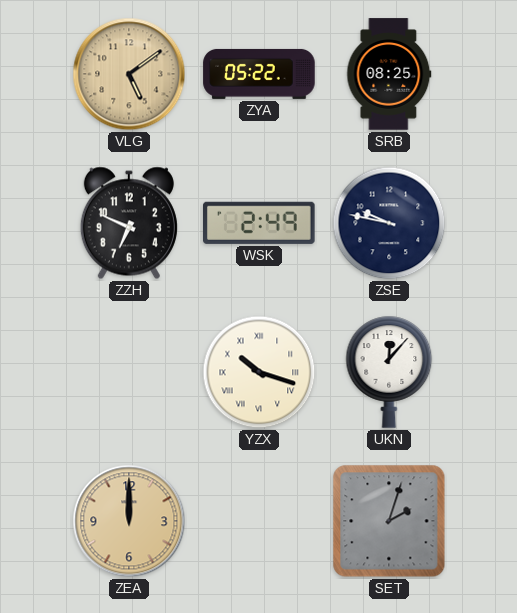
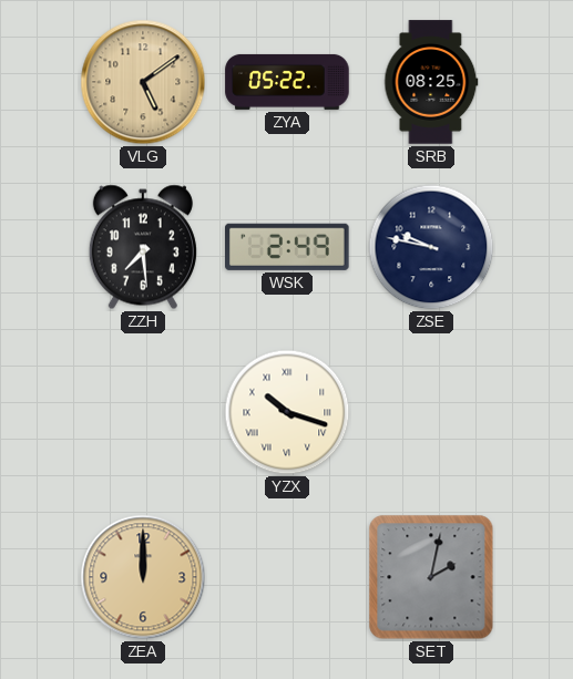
ZZH: 6:49 -> 7:29 (143, 247)
UKN: 12:07 -> none (389, 372)
SET: 2:03 -> 2:02 (431, 577)
